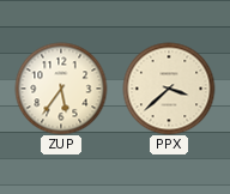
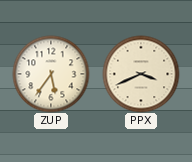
PPX: 3:38 -> 3:41 (141, 74)
